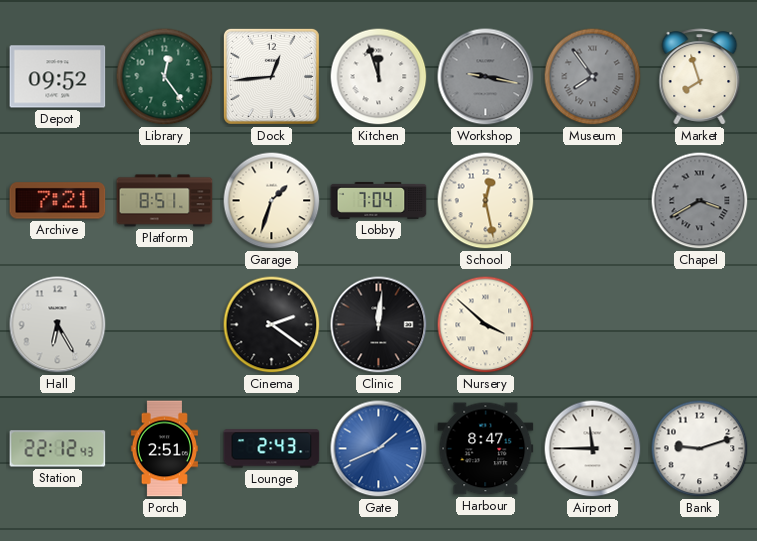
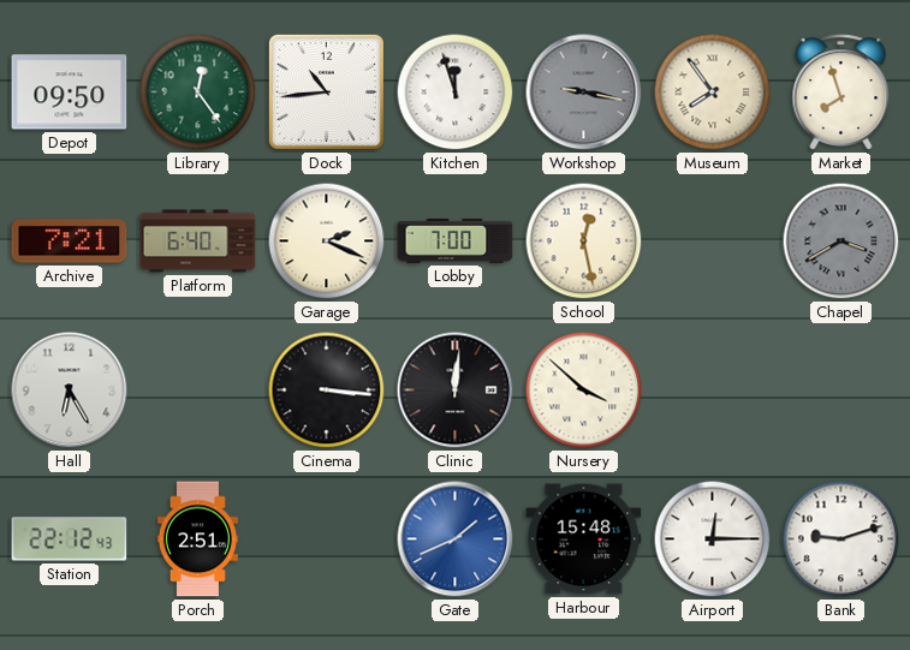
Depot: 09:52 -> 09:50 (70, 93)
Dock: 12:44 -> 10:44 (326, 91)
Museum dial: grey -> cream (713, 93)
Platform: 8:51 -> 6:40 (198, 241)
Garage: 1:33 -> 2:19 (327, 241)
Lobby: 7:04 -> 7:00 (456, 240)
Cinema: 2:21 -> 3:16 (327, 390)
Lounge: 2:43 -> none (272, 449)
Harbour: 8:47 -> 15:48 (584, 539)
Airport: 11:45 -> 12:15 (713, 539)
